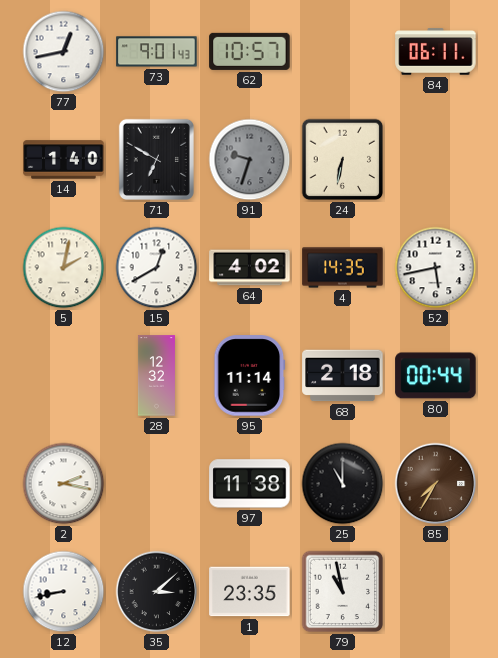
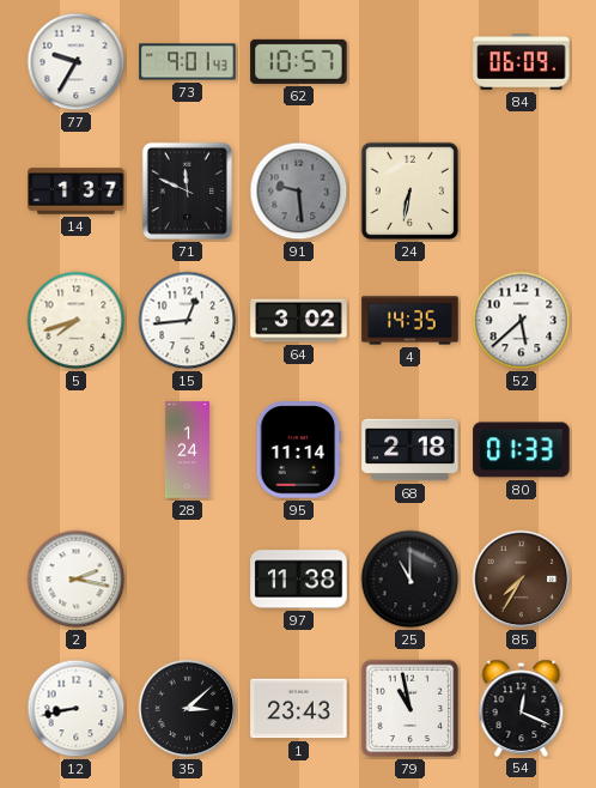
77: 12:43 -> 9:35 (77, 62)
84: 06:11 -> 06:09 (522, 62)
14: 1:40 -> 1:37 (77, 192)
71: 6:50 -> 11:49 (187, 190)
91: 9:33 -> 9:29 (299, 192)
5: 2:02 -> 7:42 (77, 321)
15: 12:40 -> 12:44 (188, 321)
64: 4:02 -> 3:02 (299, 321)
52: 5:43 -> 5:38 (522, 321)
28: 12:32 -> 1:24 (187, 450)
80: 00:44 -> 01:33 (522, 450)
1: 23:35 -> 23:43 (299, 709)
54: none -> 12:19 (522, 708)
